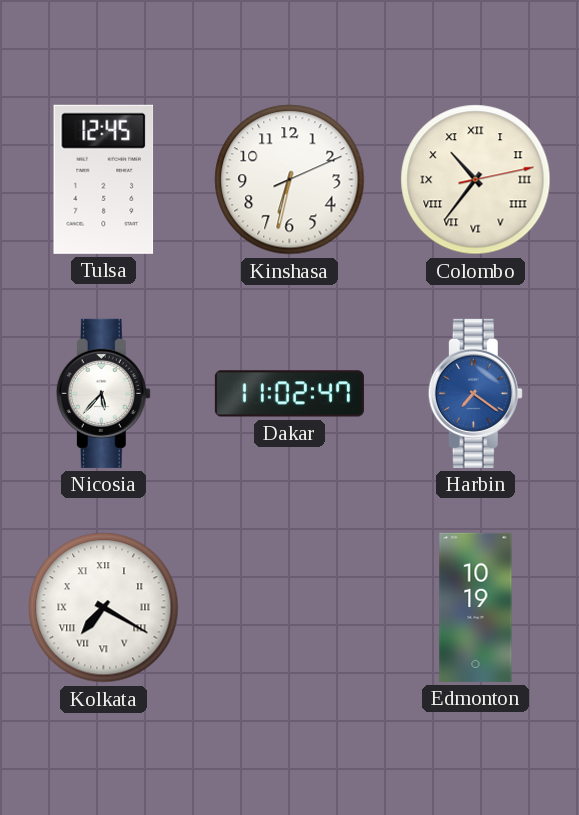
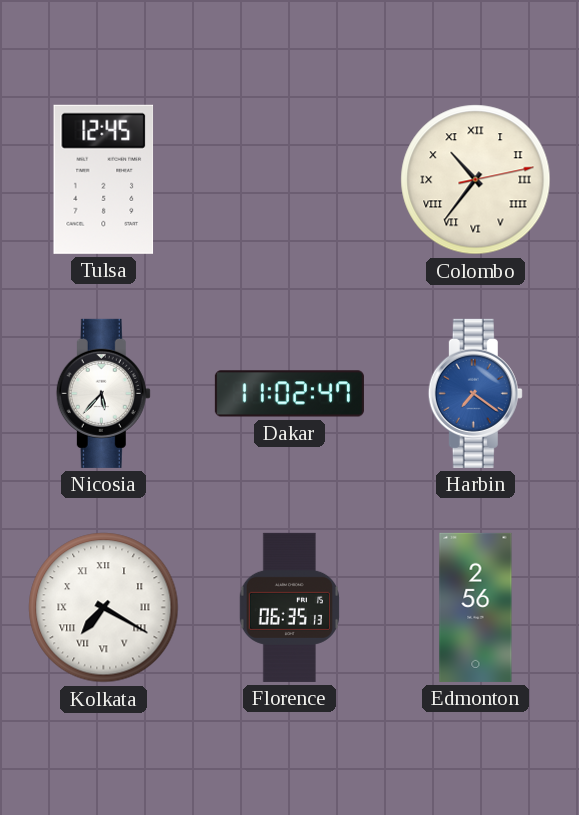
Kinshasa: 6:32 -> none (290, 180)
Florence: none -> 06:35 (289, 607)
Edmonton: 10:19 -> 2:56 (476, 607)
